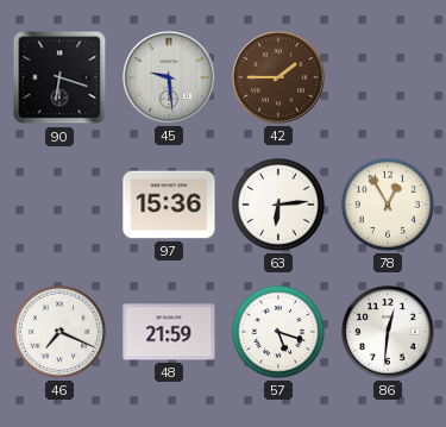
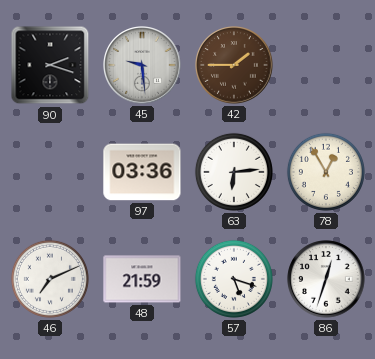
90: 6:18 -> 2:18 (50, 65)
97: 15:36 -> 03:36 (142, 172)
46: 7:19 -> 7:11 (50, 279)
86: 12:31 -> 12:33 (326, 279)
